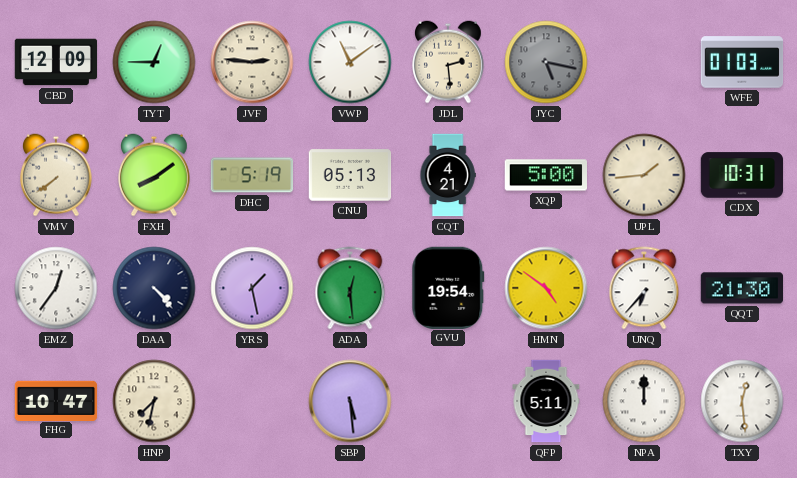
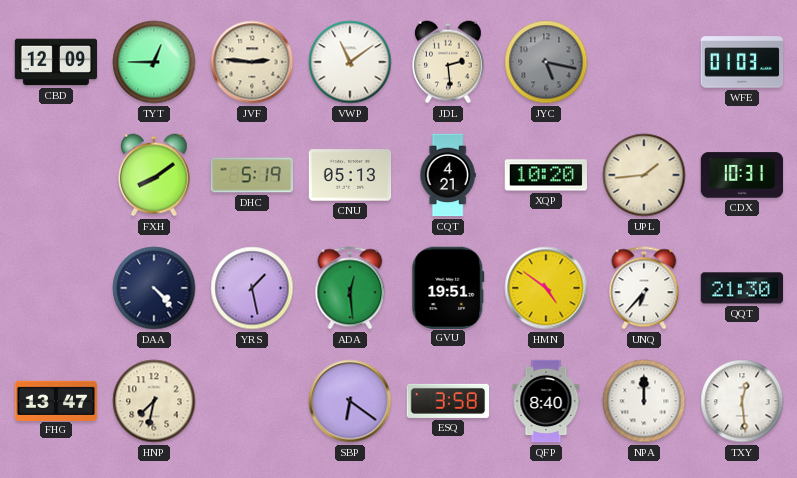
VMV: 7:39 -> none (57, 175)
XQP: 5:00 -> 10:20 (545, 175)
EMZ: 12:36 -> none (56, 288)
GVU: 19:54 -> 19:51 (448, 287)
FHG: 10:47 -> 13:47 (56, 400)
SBP: 5:29 -> 6:21 (350, 401)
ESQ: none -> 3:58 (448, 401)
QFP: 5:11 -> 8:40 (546, 401)
